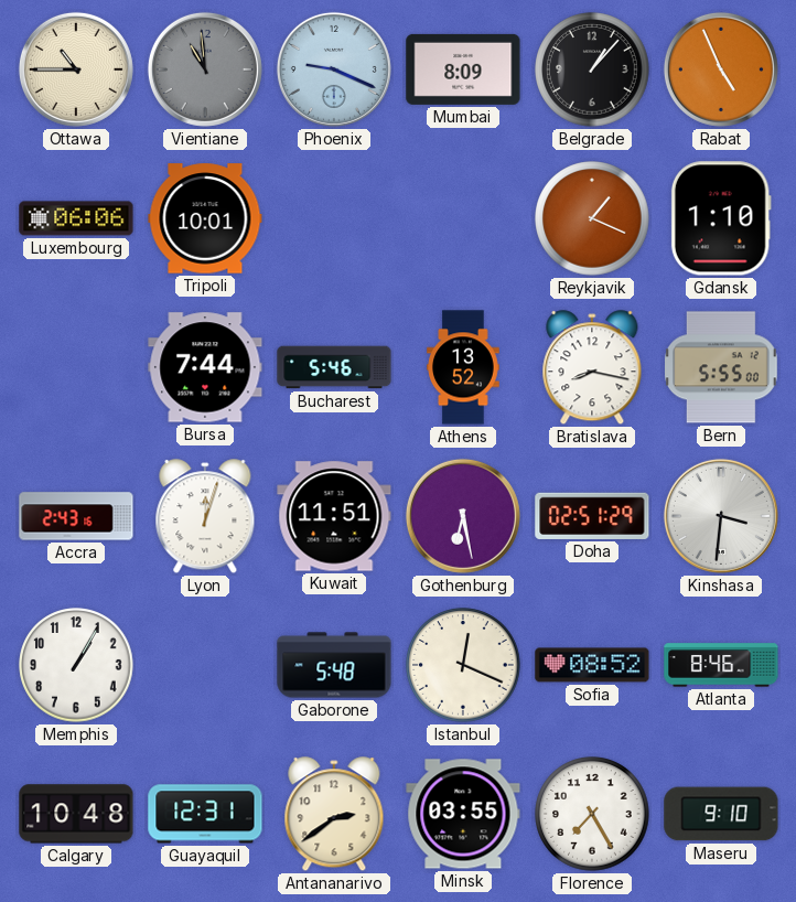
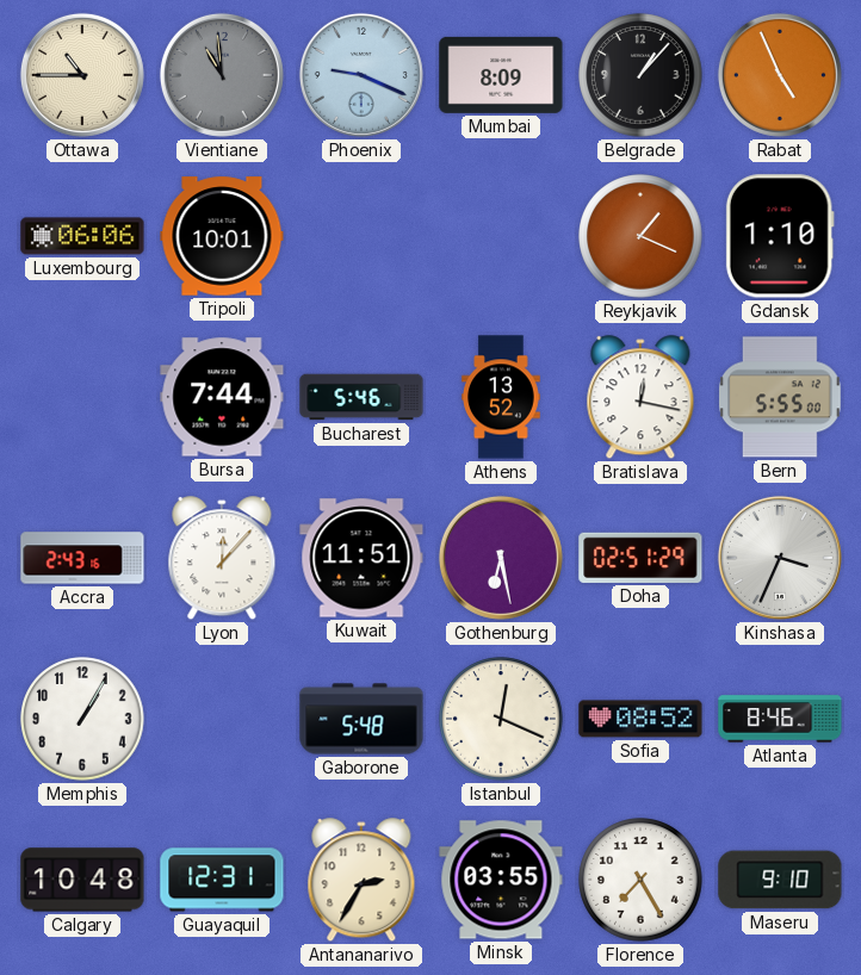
Bratislava: 8:17 -> 12:17 (640, 398)
Lyon: 12:03 -> 12:07 (222, 559)
Kinshasa: 3:31 -> 3:34 (780, 558)
Antananarivo: 2:39 -> 2:35 (361, 881)
